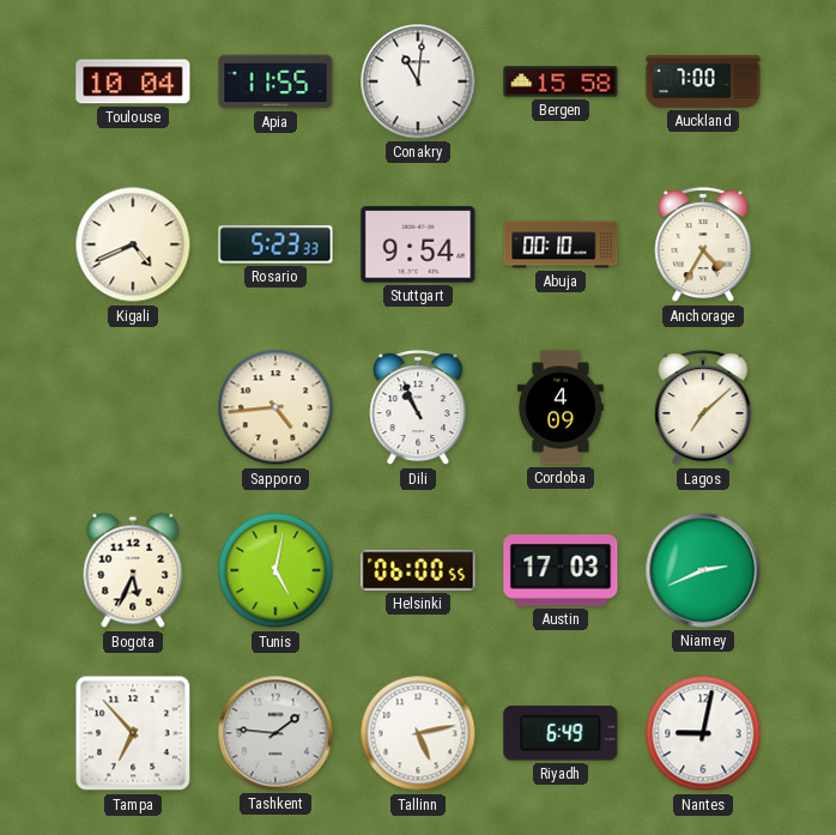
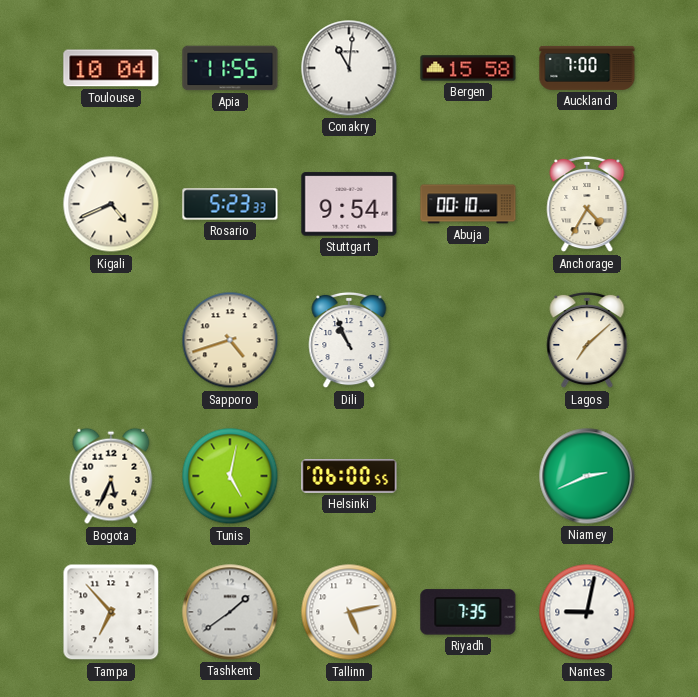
Sapporo: 4:44 -> 4:42 (230, 340)
Cordoba: 4:09 -> none (561, 407)
Austin: 17:03 -> none (561, 570)
Tashkent: 1:46 -> 1:39 (230, 612)
Riyadh: 6:49 -> 7:35 (468, 612)
